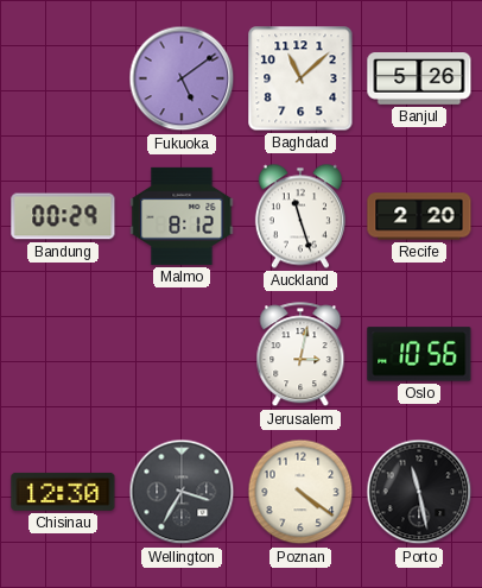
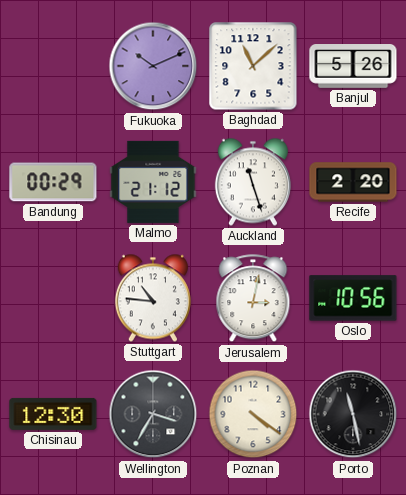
Fukuoka: 5:09 -> 10:11 (153, 66)
Malmo: 8:12 -> 21:12 (153, 182)
Stuttgart: none -> 10:46 (153, 298)
